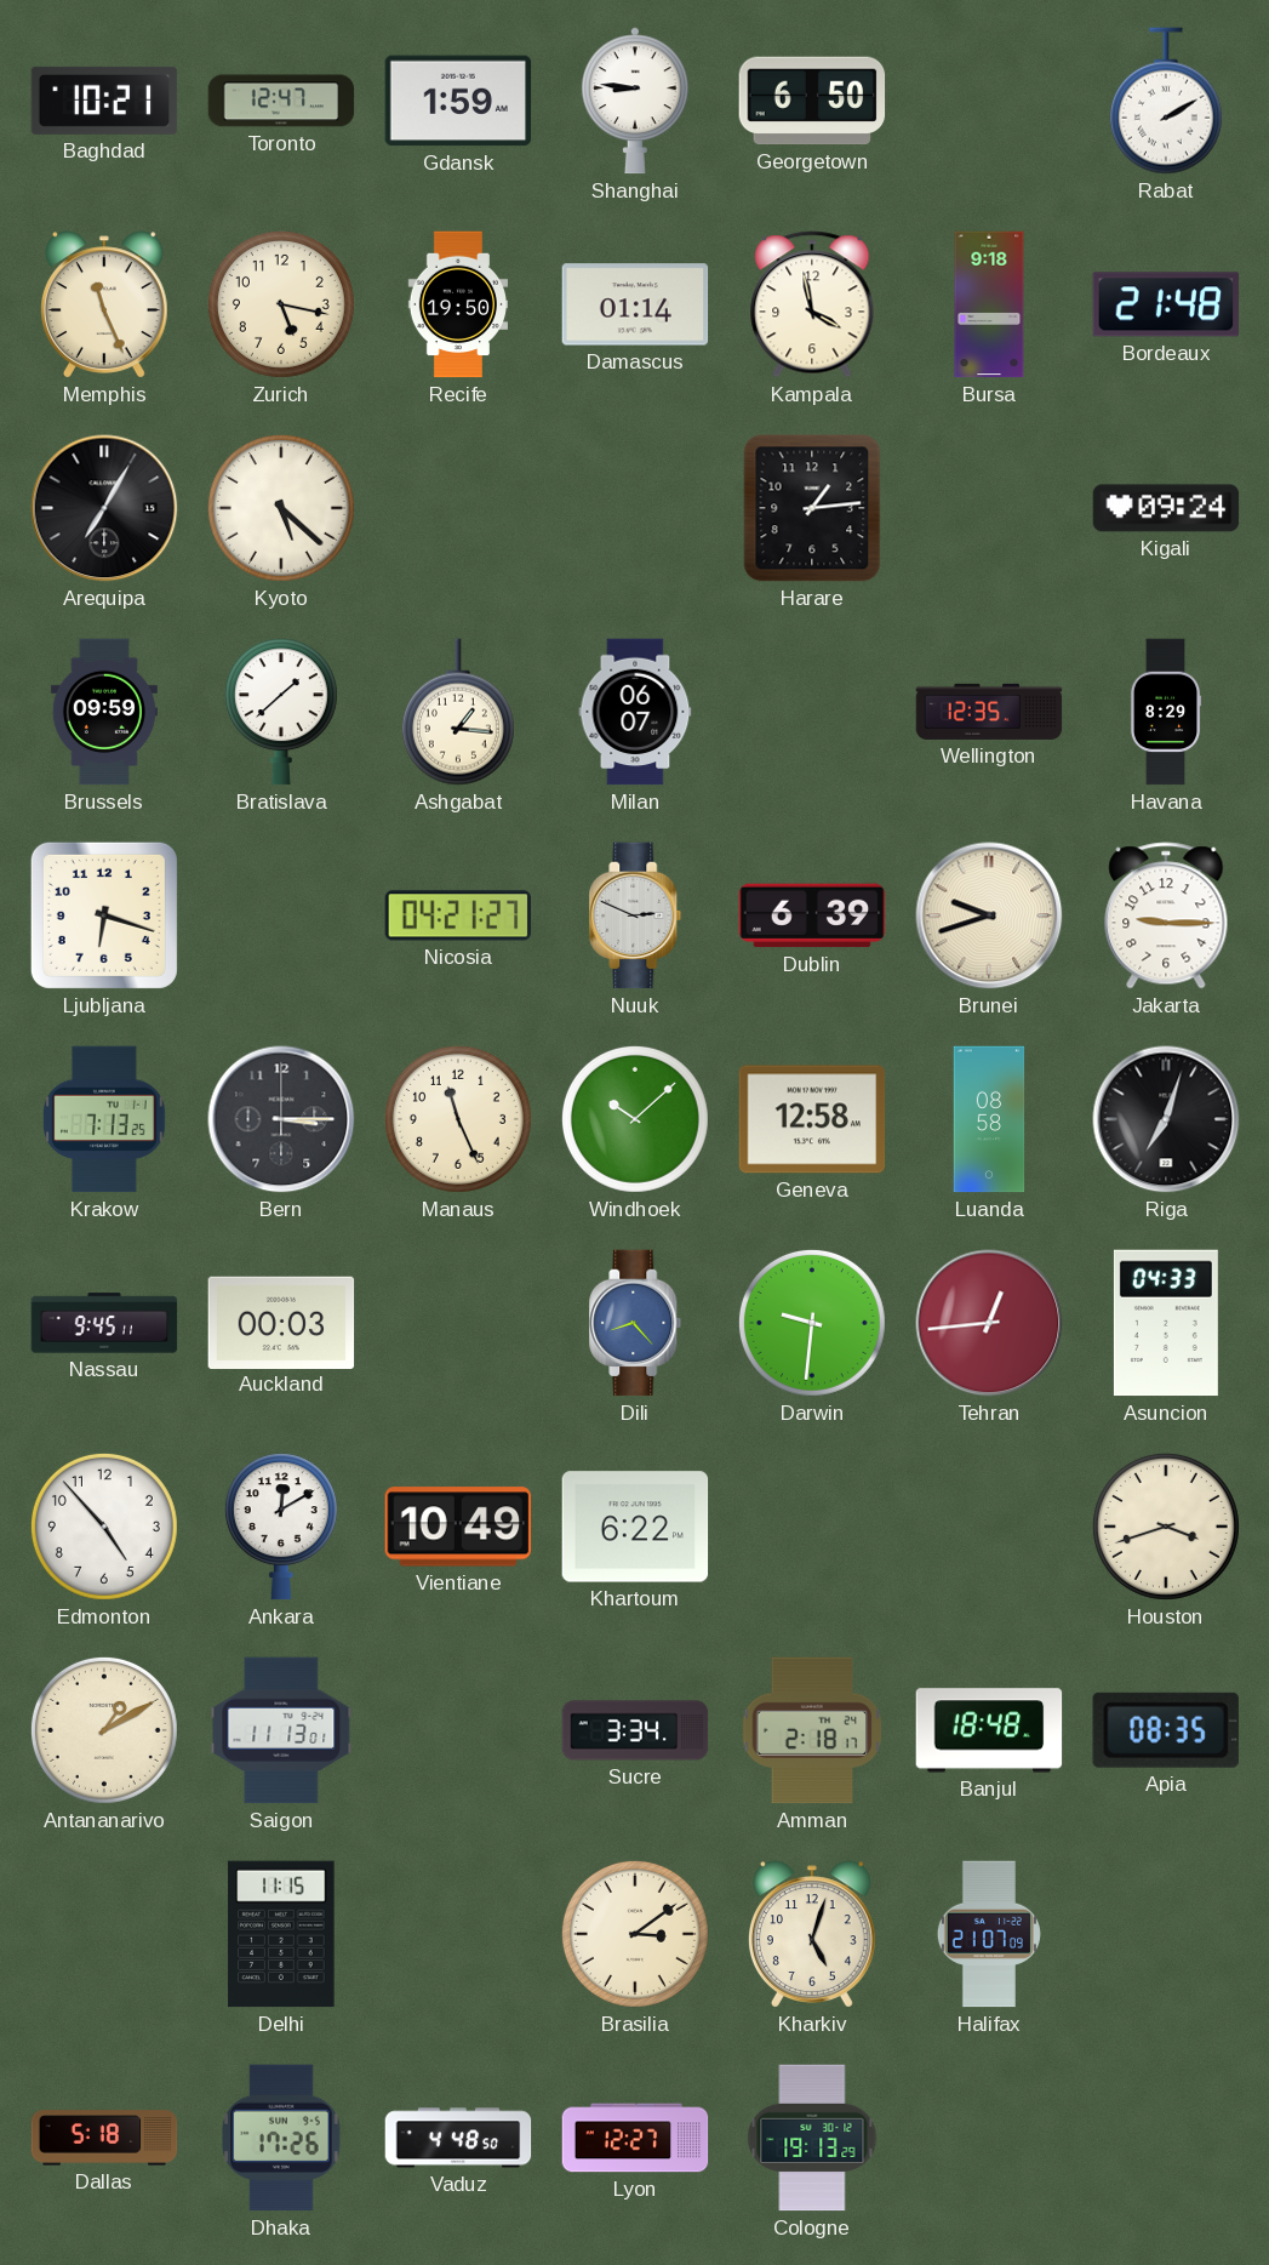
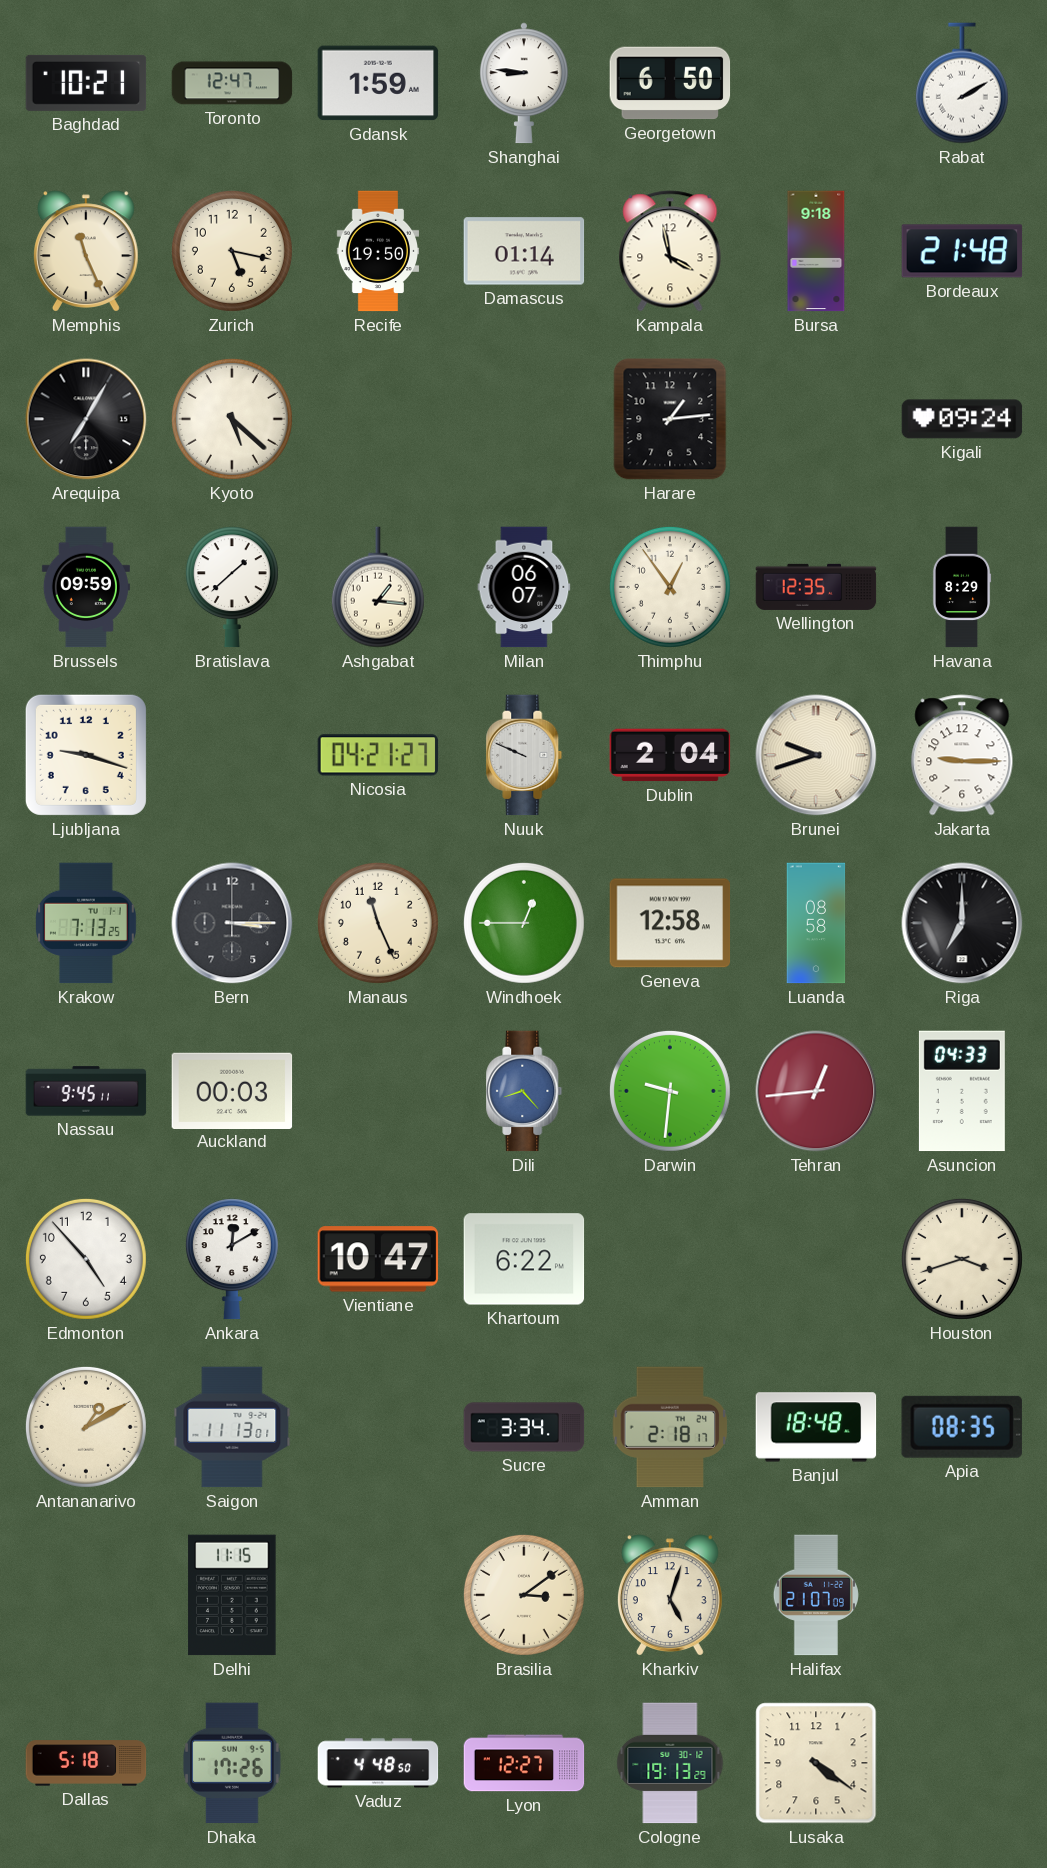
Thimphu: none -> 12:54 (670, 587)
Ljubljana: 6:18 -> 9:18 (86, 755)
Nuuk: 2:49 -> 9:49 (524, 755)
Dublin: 6:39 -> 2:04 (670, 755)
Windhoek: 10:08 -> 12:45 (524, 923)
Riga: 7:03 -> 7:00 (962, 923)
Vientiane: 10:49 -> 10:47 (378, 1259)
Lusaka: none -> 4:21 (816, 1763)
